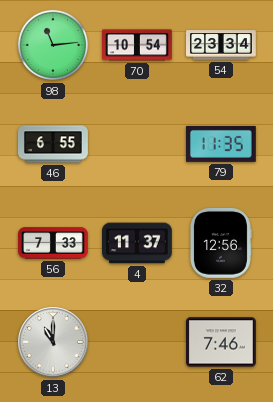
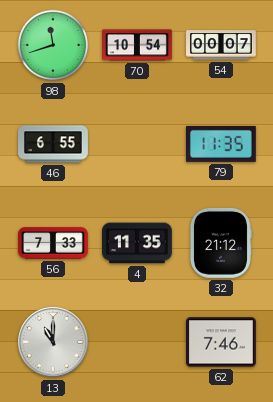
98: 11:14 -> 11:42 (53, 45)
54: 23:34 -> 00:07 (222, 45)
4: 11:37 -> 11:35 (138, 243)
32: 12:56 -> 21:12 (221, 243)
